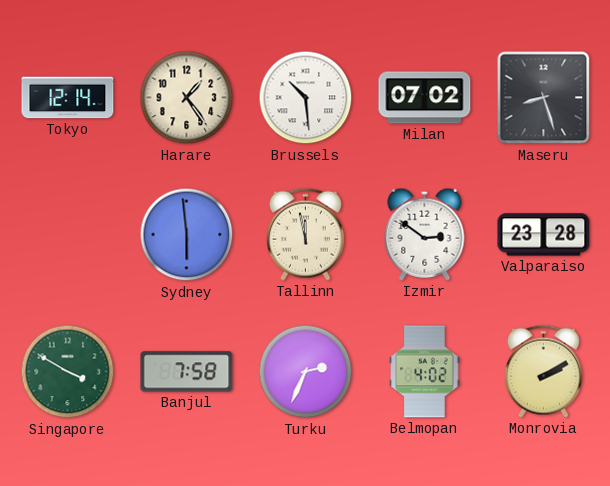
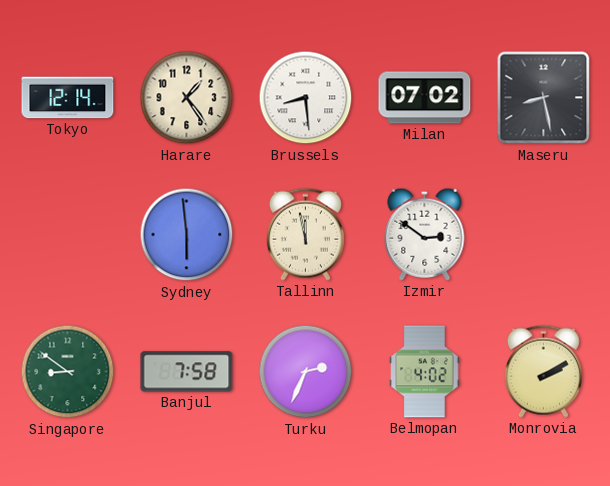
Brussels: 10:29 -> 8:29 (306, 98)
Maseru: 8:27 -> 8:28 (544, 98)
Valparaiso: 23:28 -> none (544, 235)
Singapore: 3:50 -> 8:51 (68, 372)
